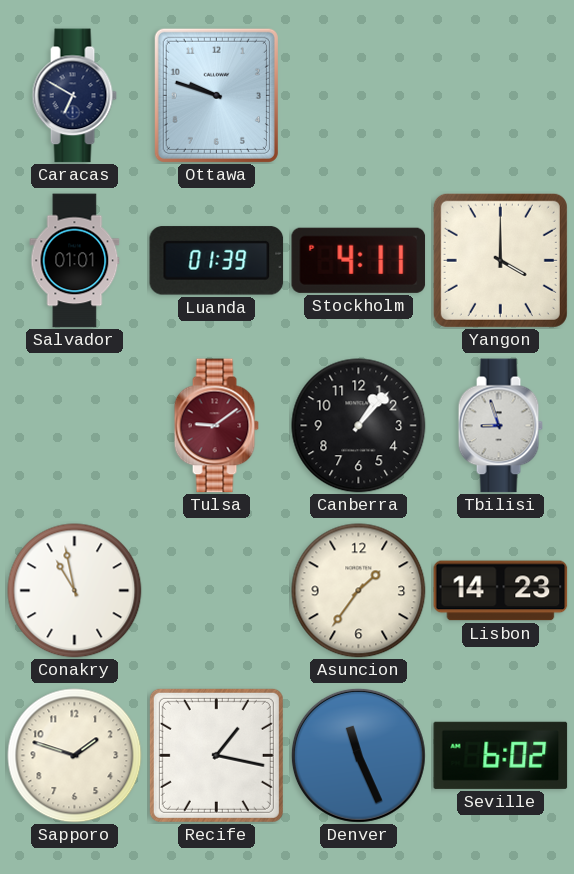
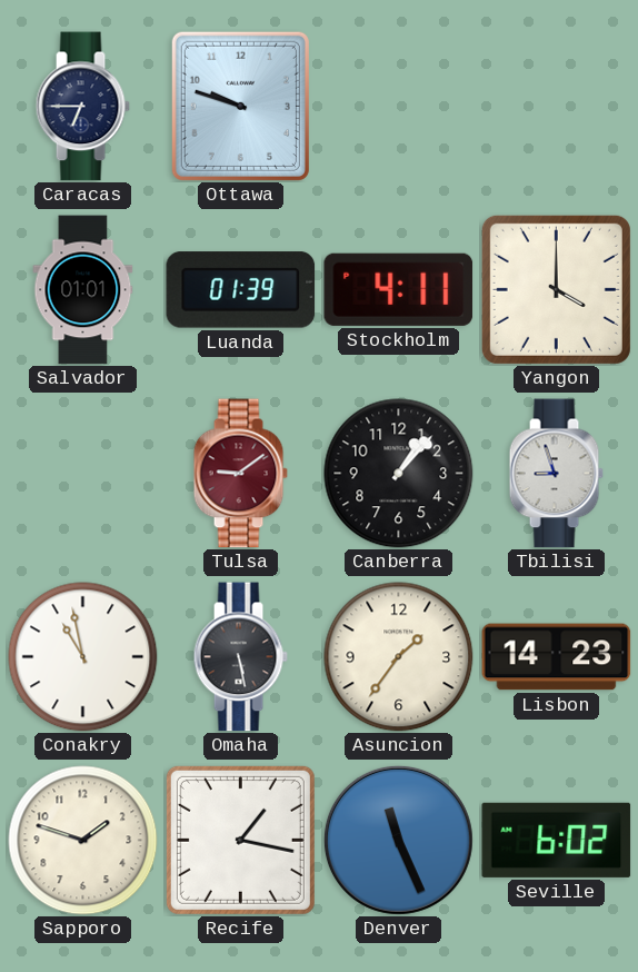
Caracas: 6:50 -> 6:45 (82, 107)
Omaha: none -> 5:28 (240, 657)
